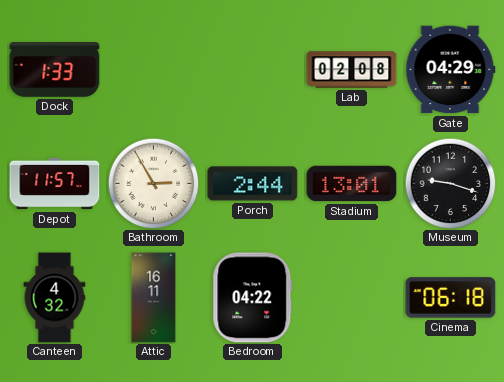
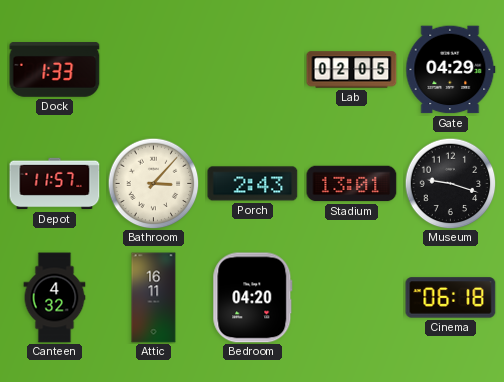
Lab: 02:08 -> 02:05 (352, 70)
Bathroom: 2:55 -> 3:07 (153, 183)
Porch: 2:44 -> 2:43 (253, 184)
Bedroom: 04:22 -> 04:20 (253, 298)
